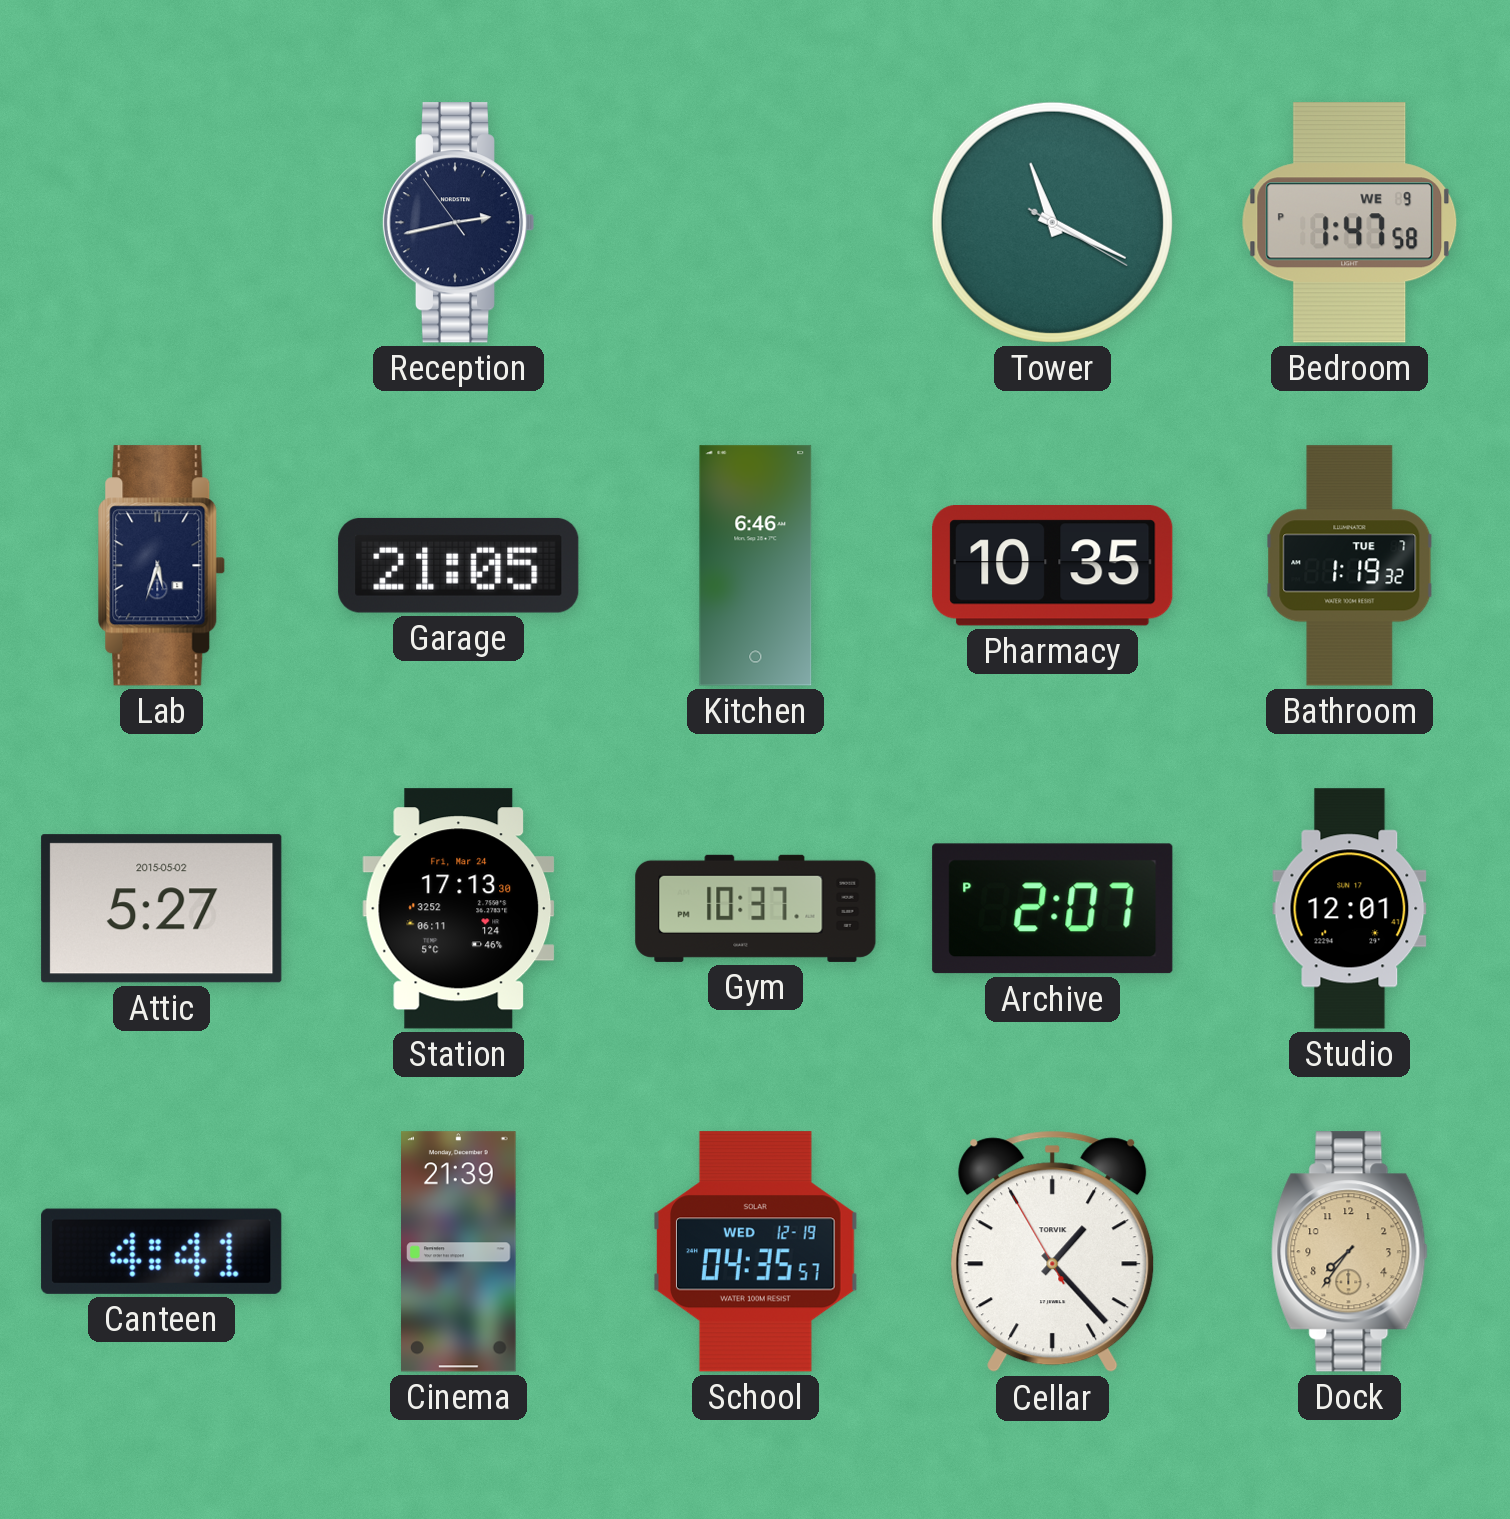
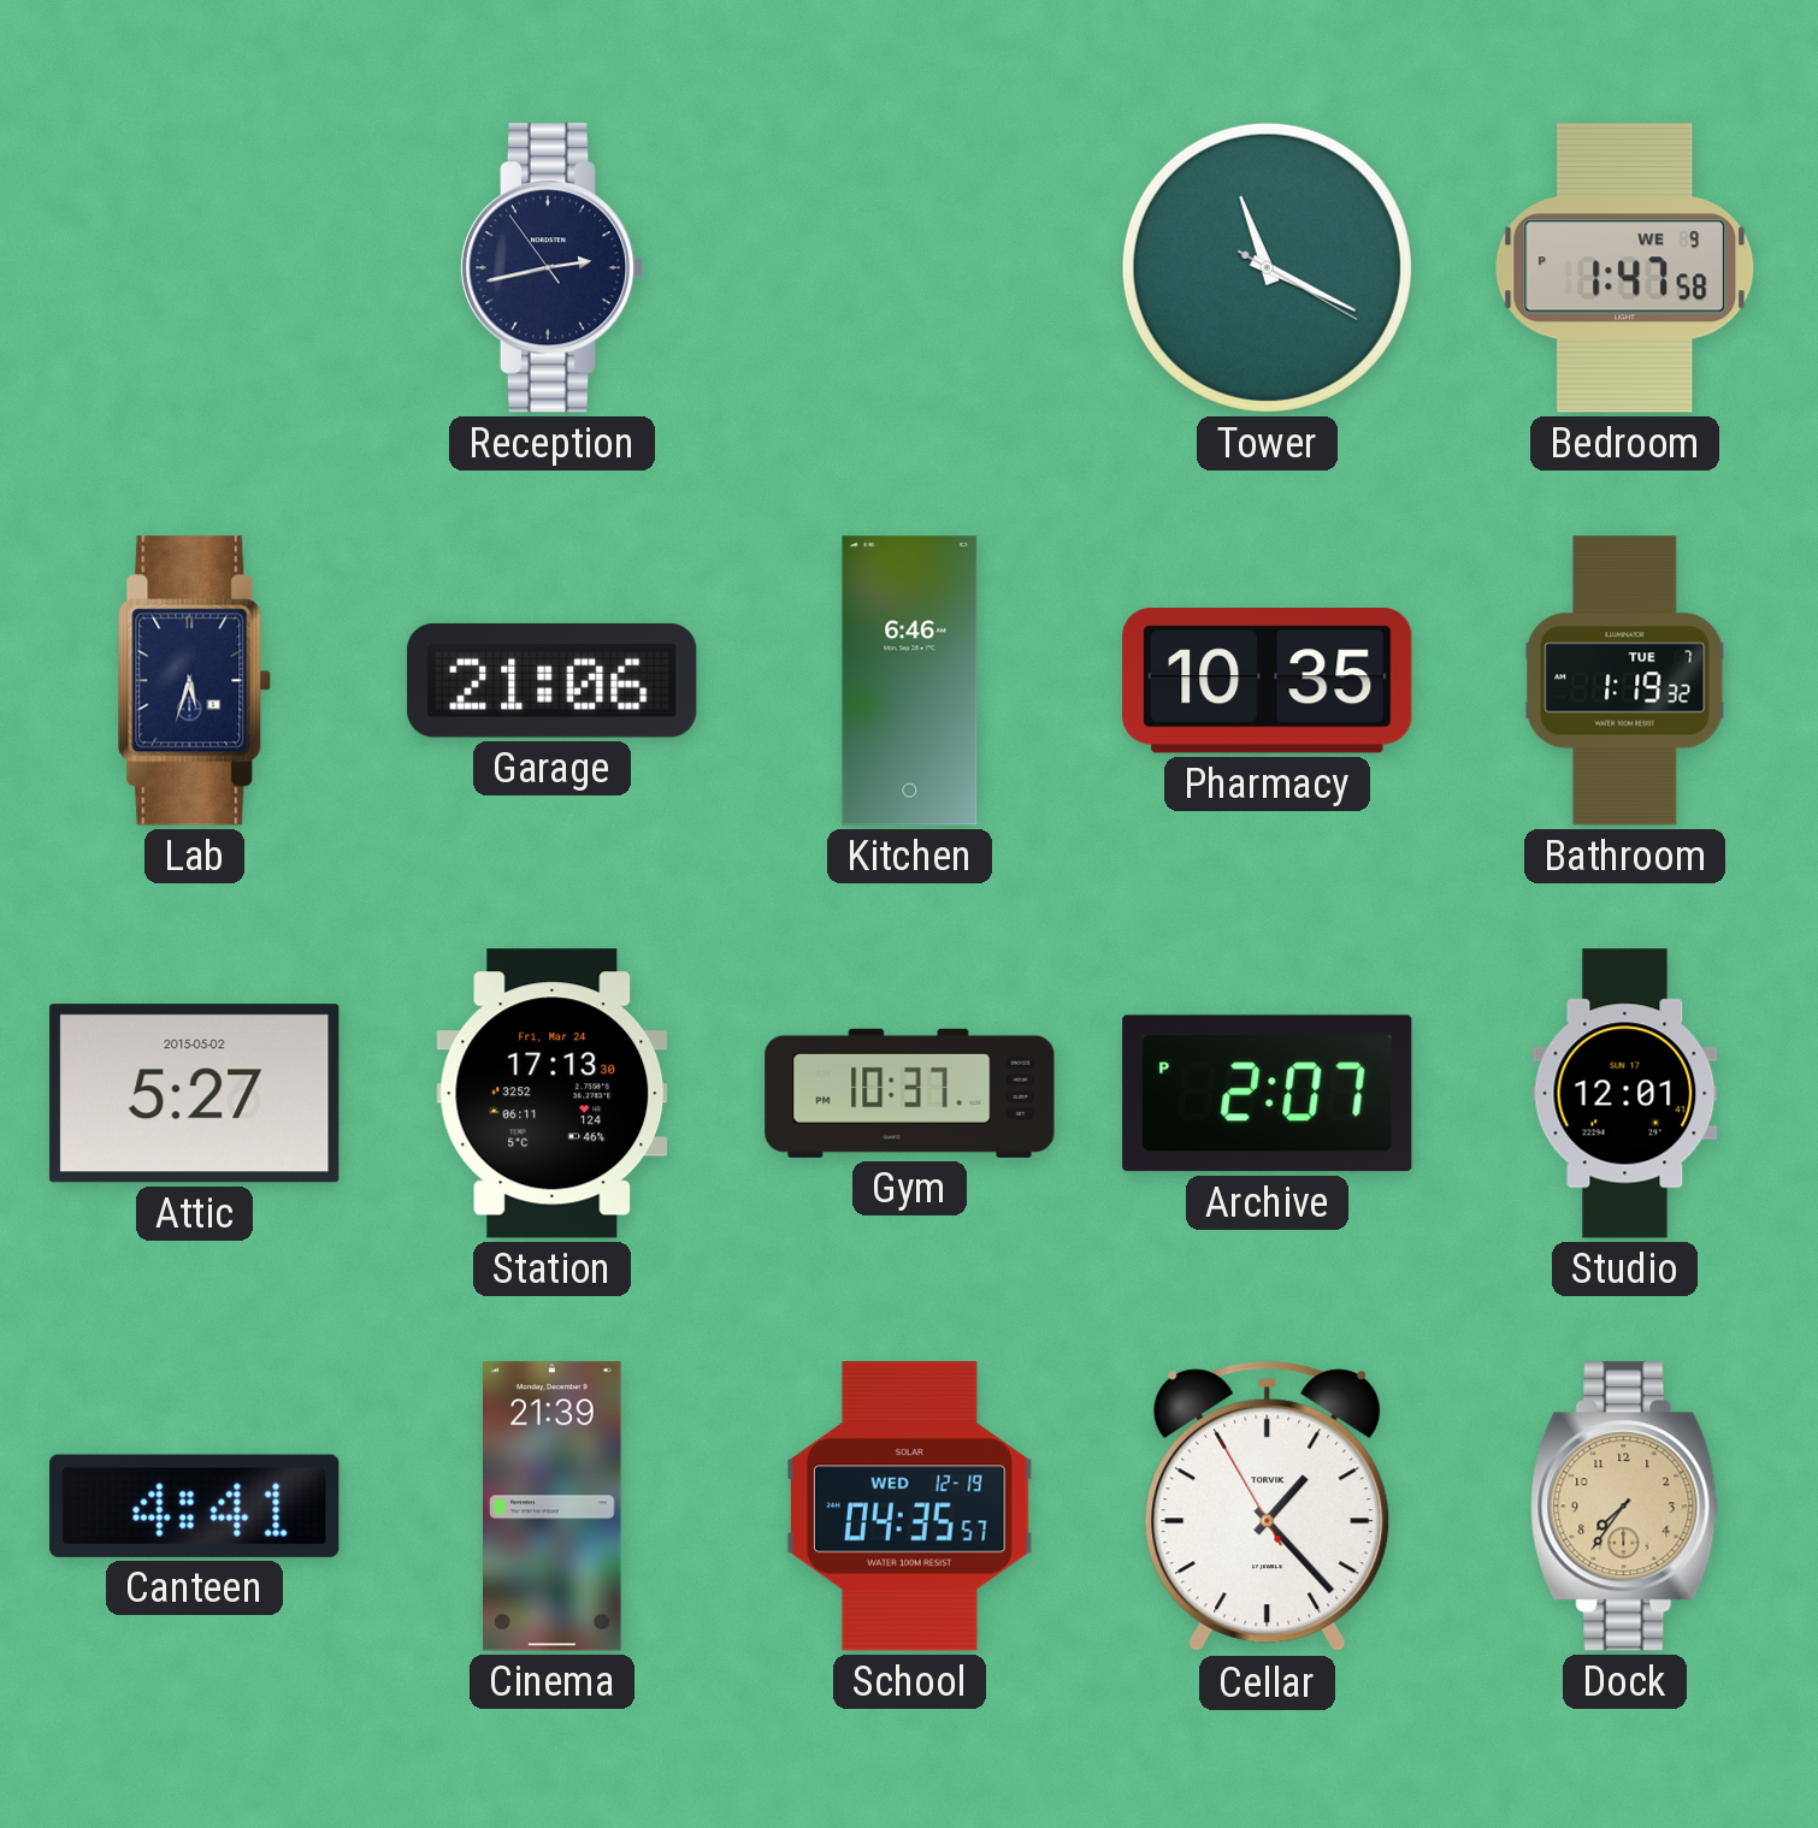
Garage: 21:05 -> 21:06 (553, 680)
